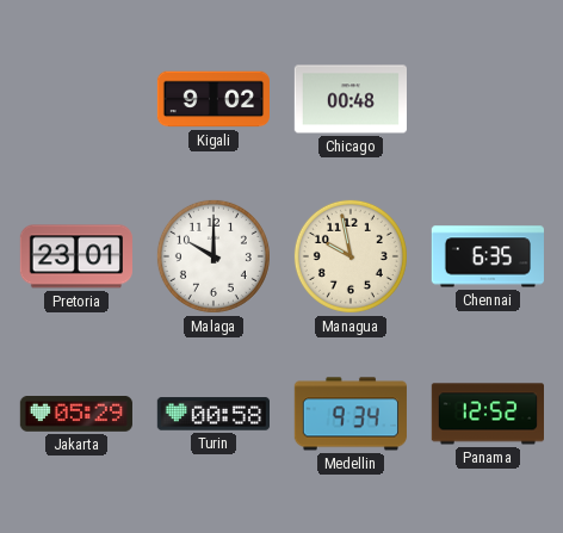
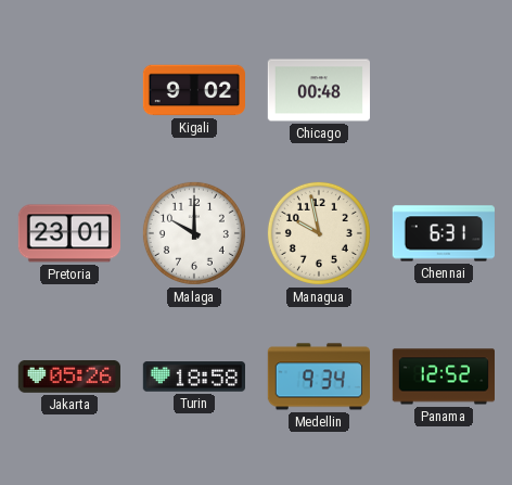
Chennai: 6:35 -> 6:31 (444, 233)
Jakarta: 05:29 -> 05:26 (69, 378)
Turin: 00:58 -> 18:58 (193, 376)
